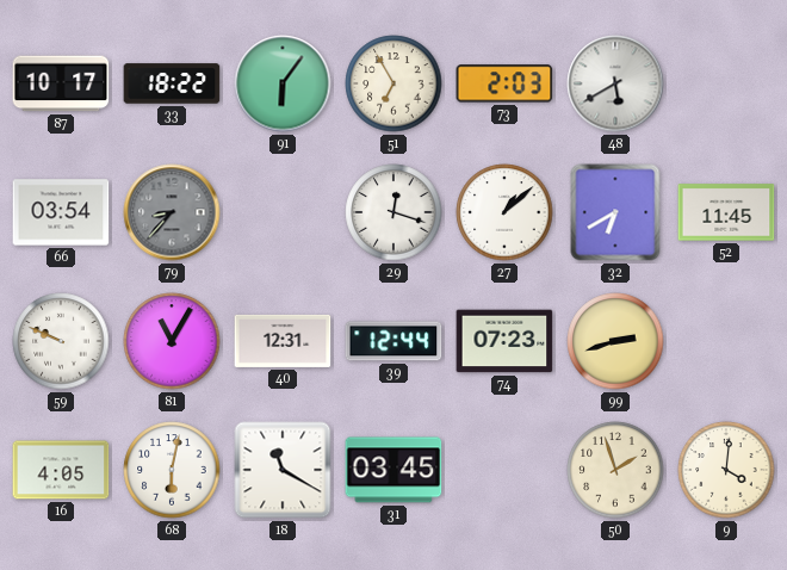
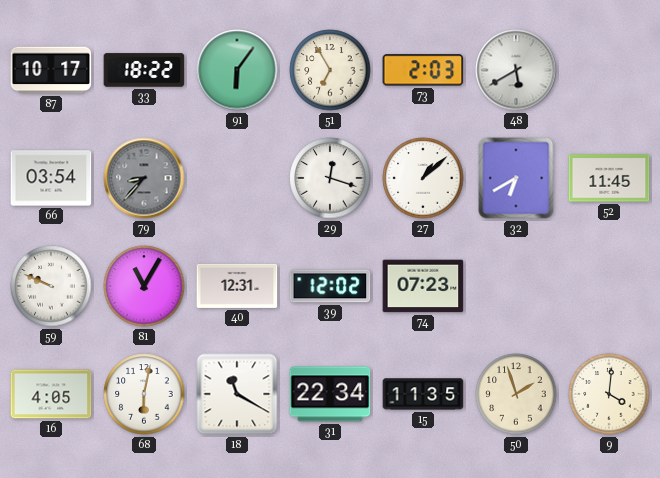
39: 12:44 -> 12:02 (330, 286)
99: 2:42 -> none (615, 341)
31: 03:45 -> 22:34 (330, 394)
15: none -> 11:35 (423, 394)
